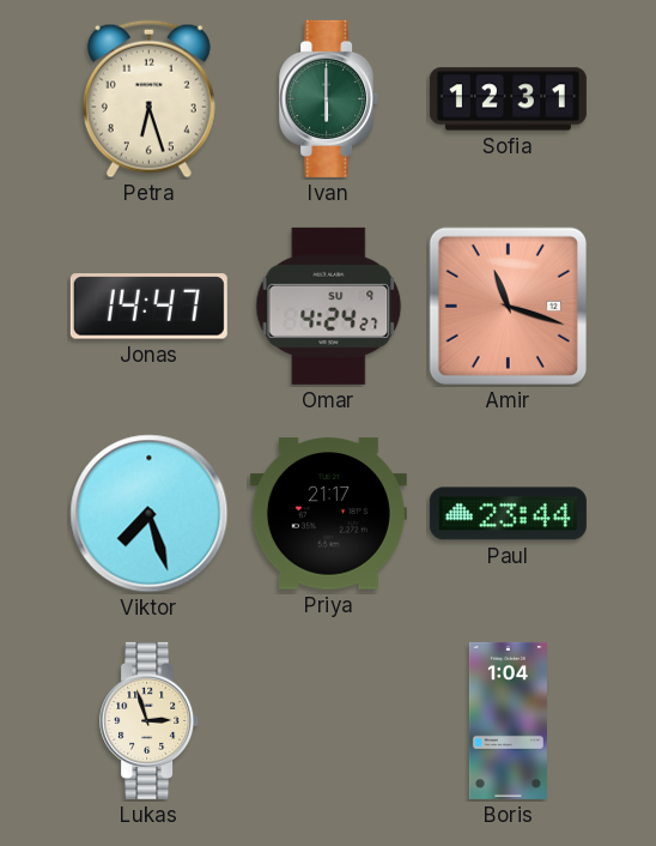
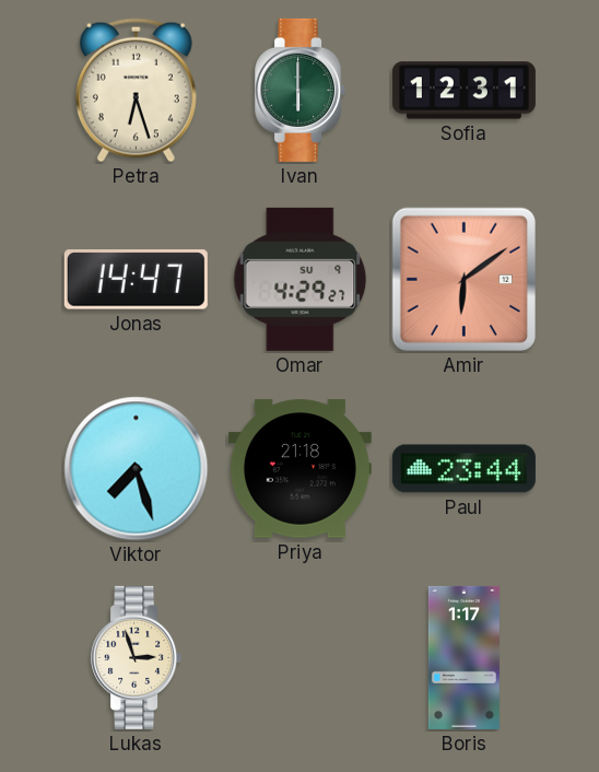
Omar: 4:24 -> 4:29 (301, 279)
Amir: 11:18 -> 6:09 (463, 279)
Priya: 21:17 -> 21:18 (299, 469)
Boris: 1:04 -> 1:17 (463, 657)
